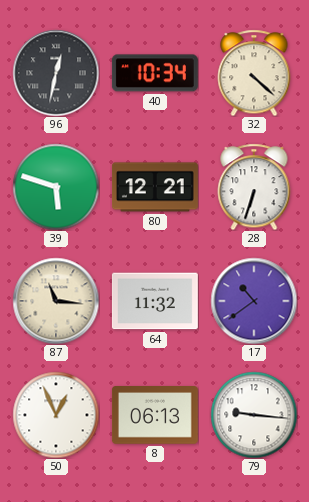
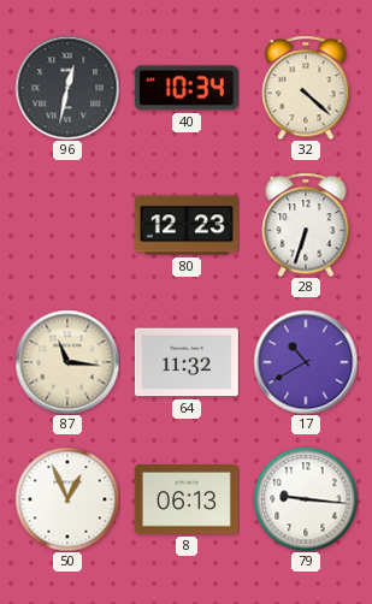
39: 5:48 -> none (56, 187)
80: 12:21 -> 12:23 (187, 225)
17: 10:39 -> 10:40 (306, 362)
